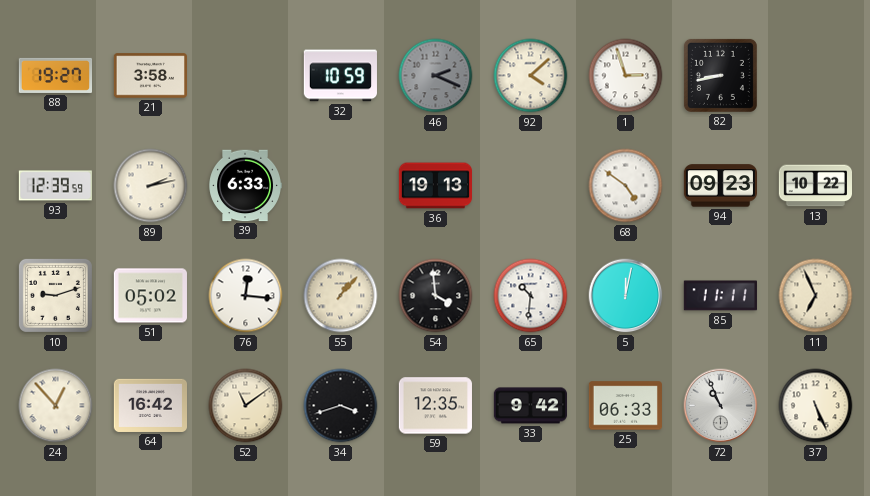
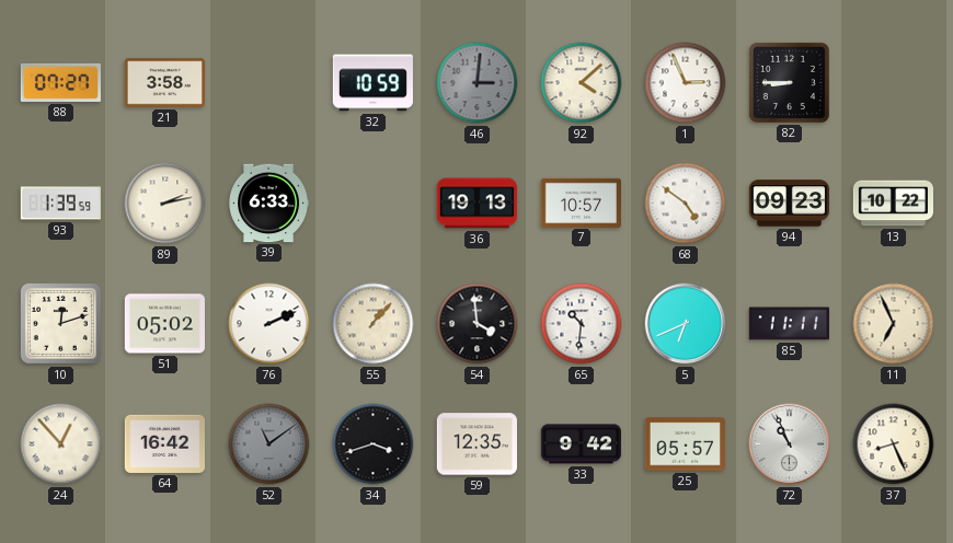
88: 19:27 -> 07:27 (60, 82)
46: 2:19 -> 3:01 (478, 83)
1: 2:57 -> 2:56 (686, 83)
82: 8:43 -> 8:45 (789, 82)
93: 12:39 -> 1:39 (60, 204)
7: none -> 10:57 (581, 203)
10: 9:12 -> 12:12 (60, 323)
76: 12:16 -> 2:11 (269, 324)
5: 12:02 -> 6:41 (686, 324)
52 dial: cream -> grey (269, 444)
25: 06:33 -> 05:57 (685, 444)
37: 5:26 -> 8:26 (894, 444)
